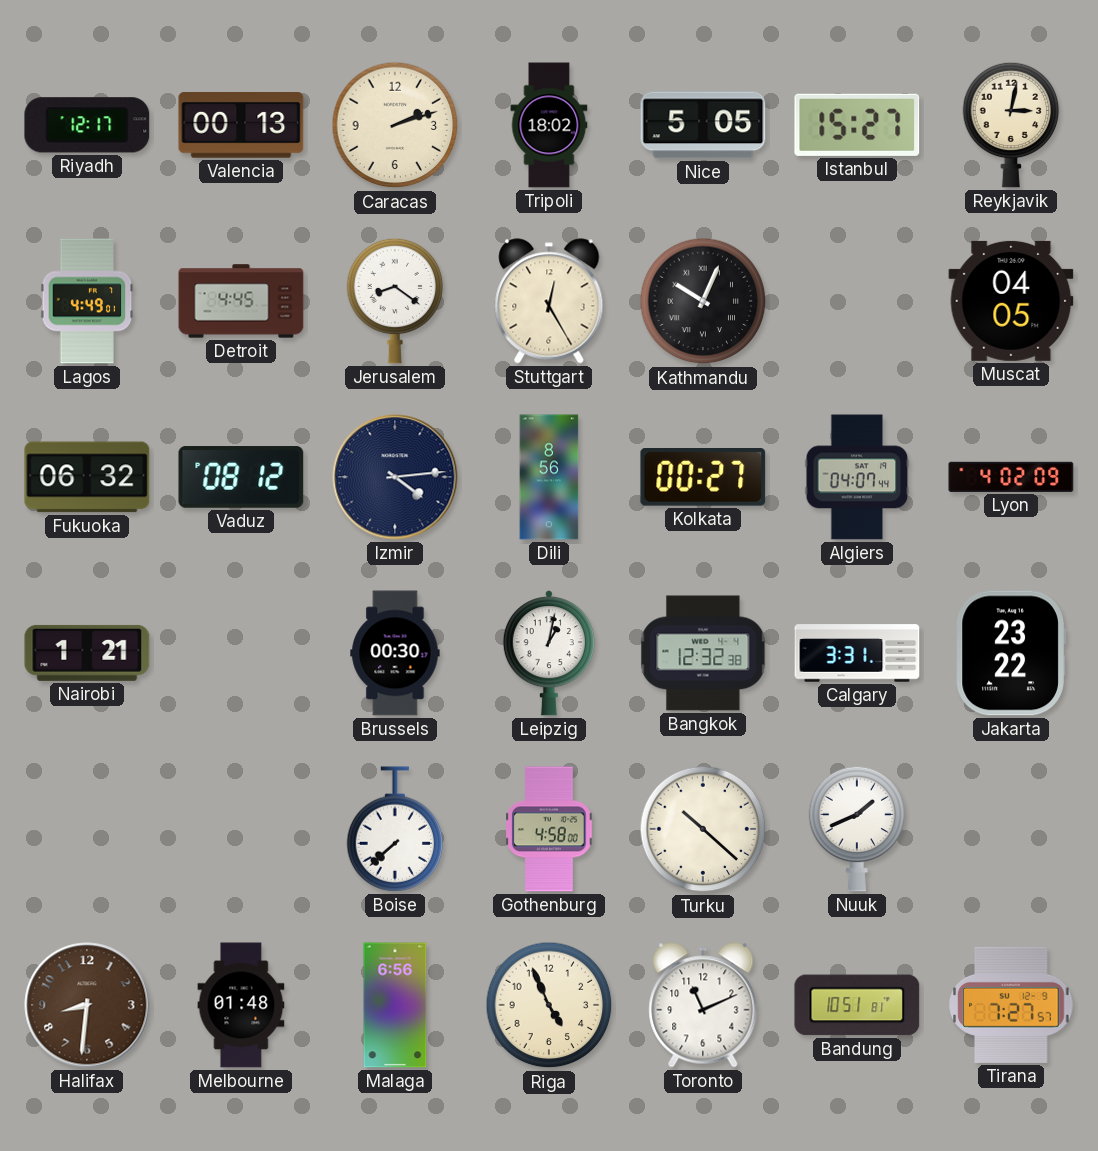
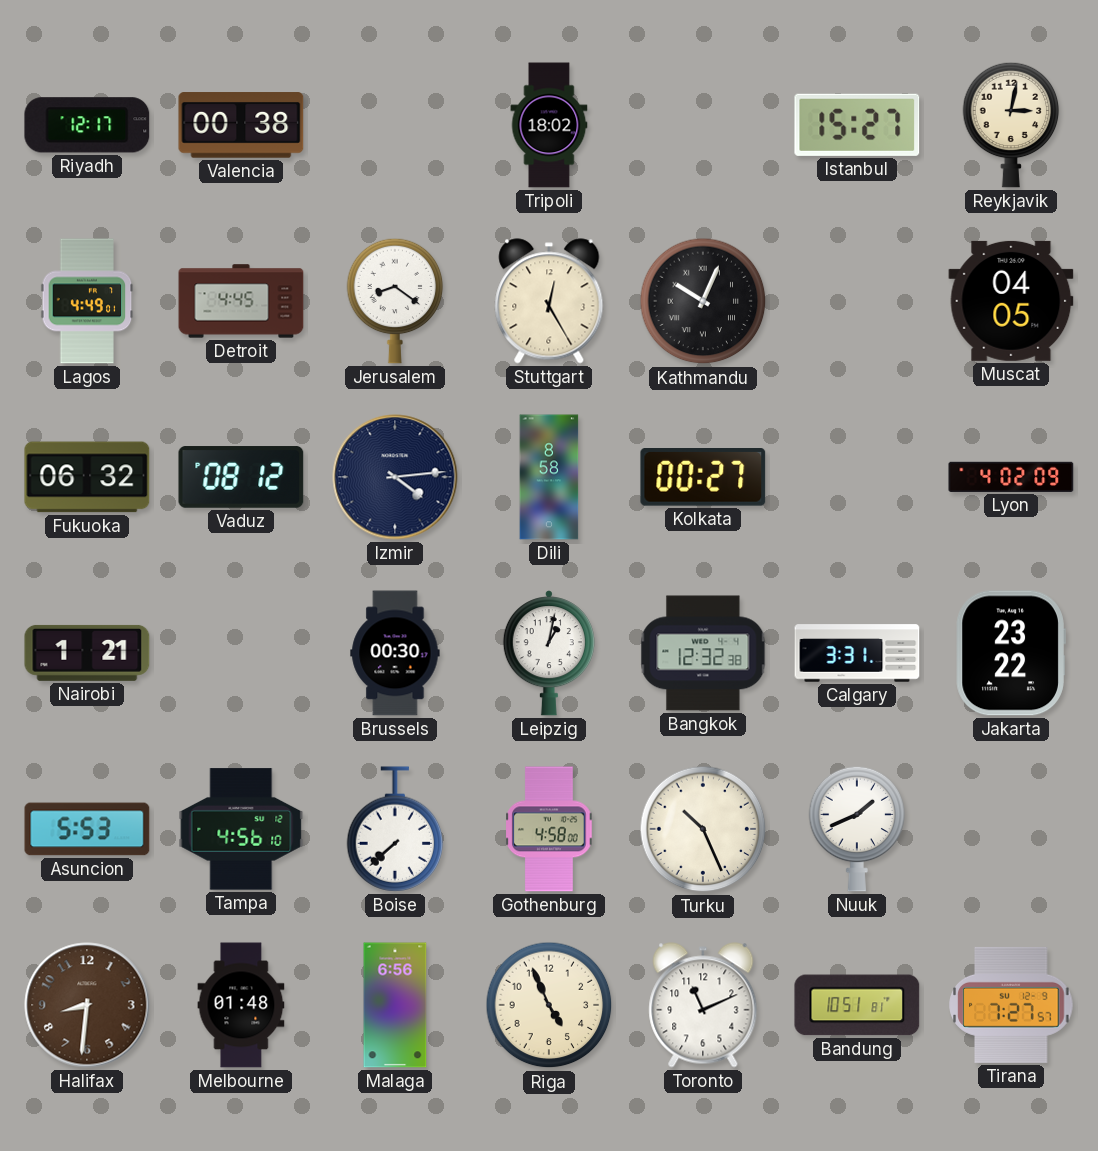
Valencia: 00:13 -> 00:38 (241, 125)
Caracas: 2:12 -> none (395, 125)
Nice: 5:05 -> none (703, 125)
Dili: 8:56 -> 8:58 (549, 477)
Algiers: 04:07 -> none (857, 477)
Asuncion: none -> 5:53 (87, 829)
Tampa: none -> 4:56 (241, 829)
Turku: 10:22 -> 10:26 (703, 829)
